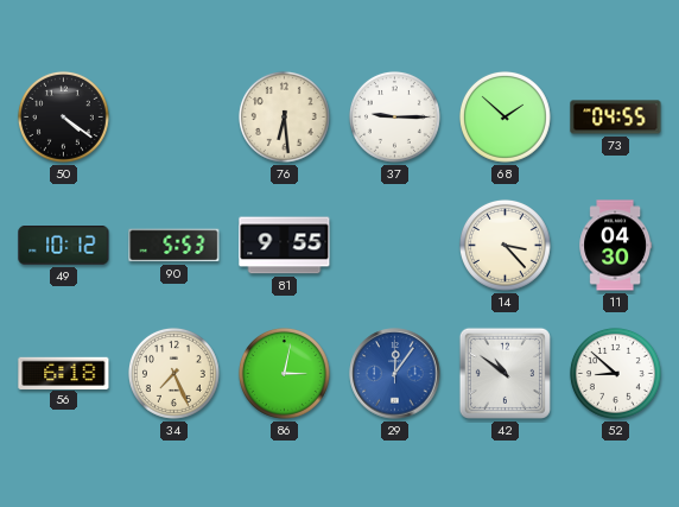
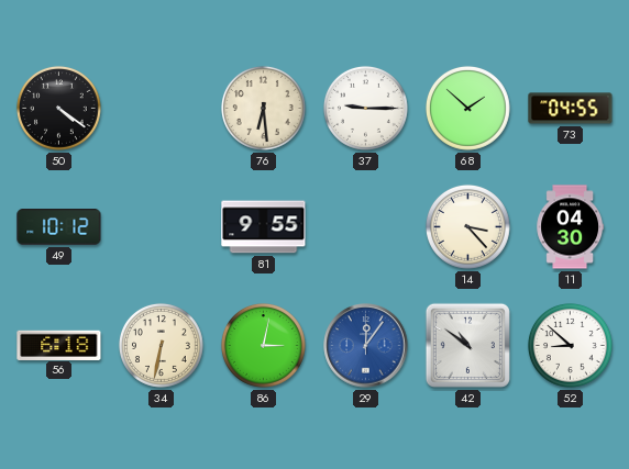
90: 5:53 -> none (174, 246)
34: 7:26 -> 6:32 (161, 345)
